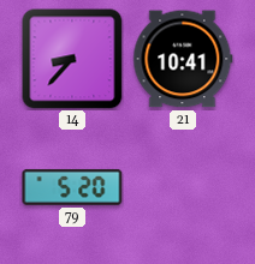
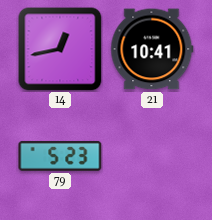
14: 8:37 -> 12:43 (60, 49)
79: 5:20 -> 5:23 (60, 156)
